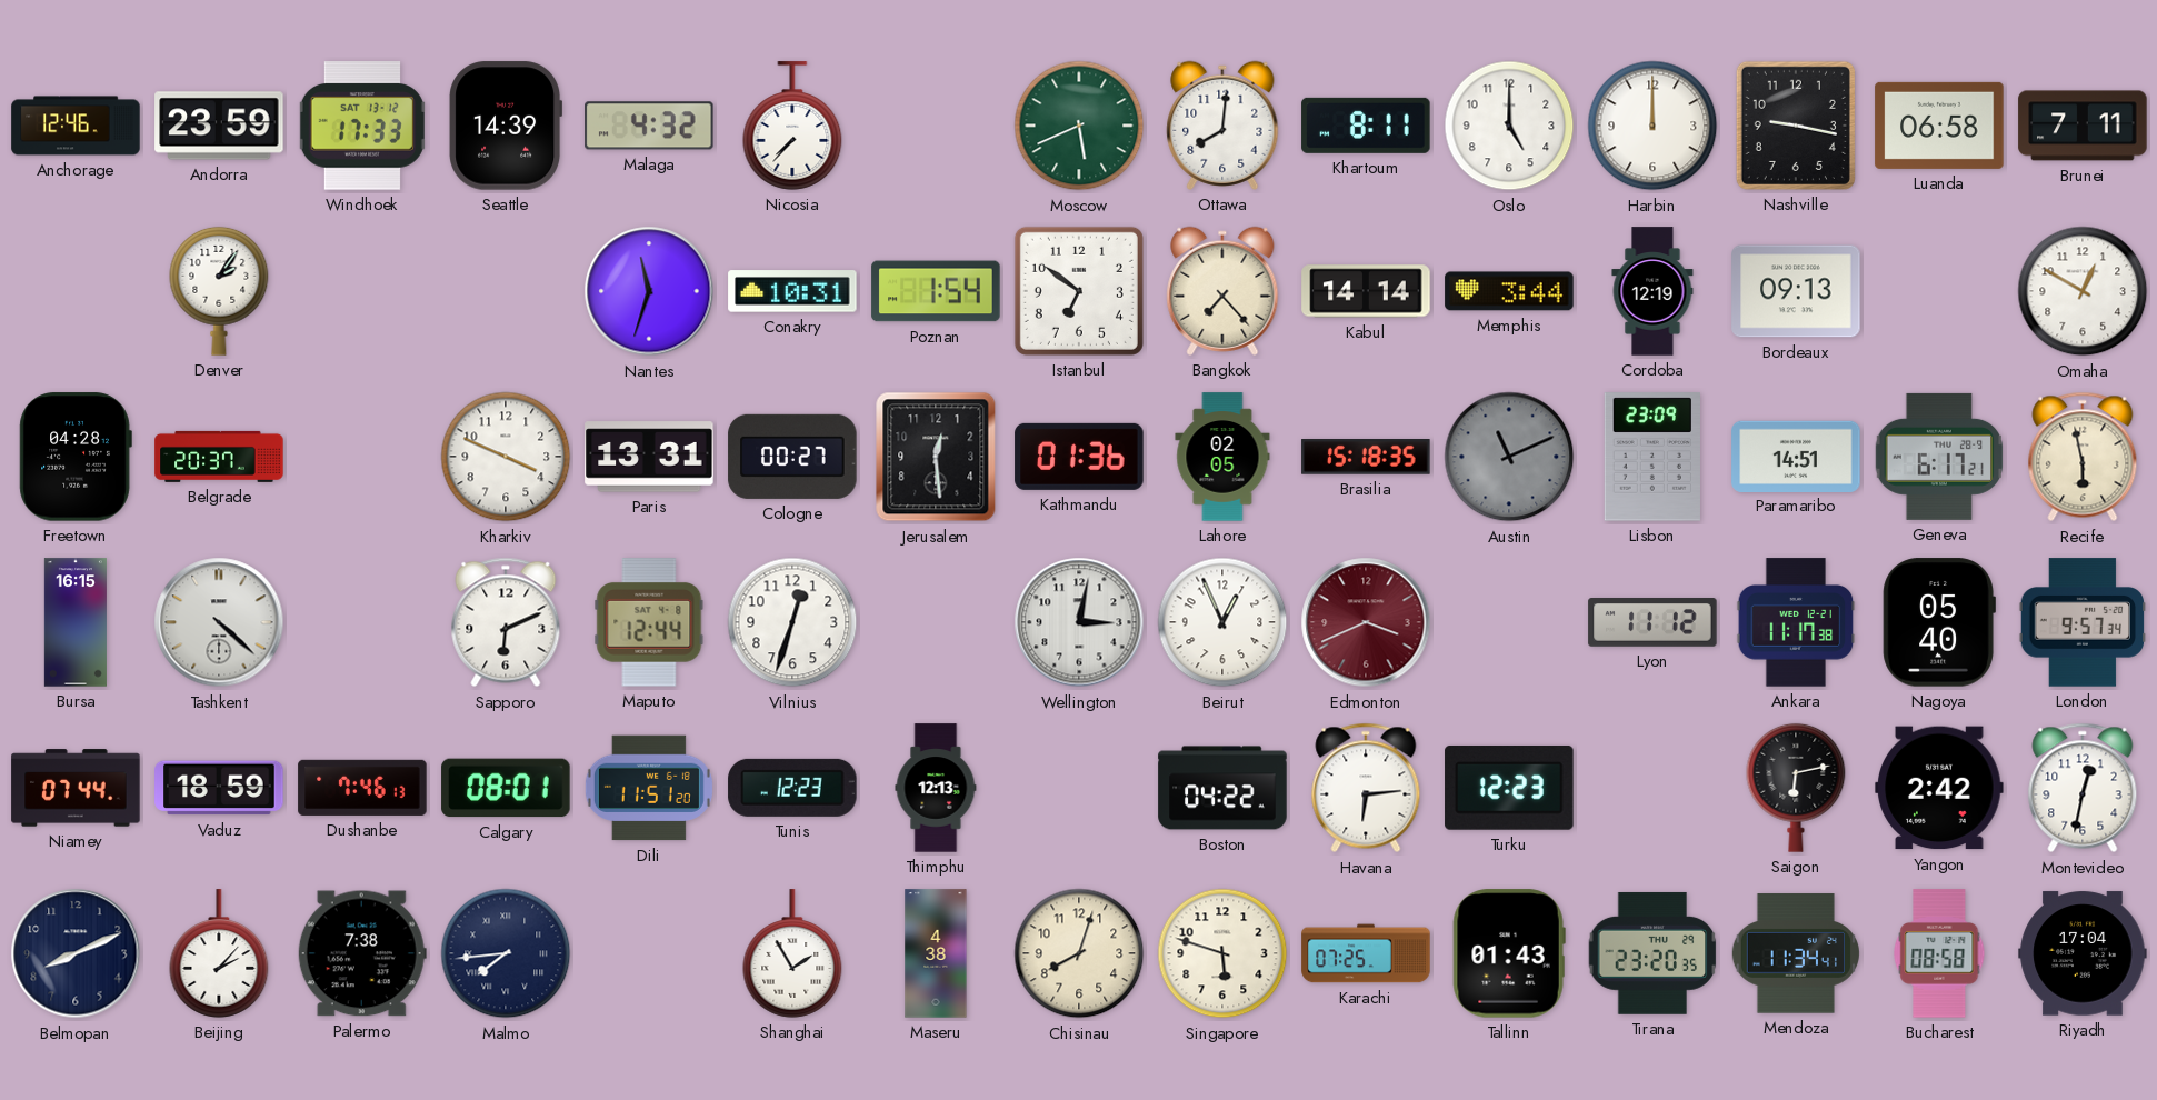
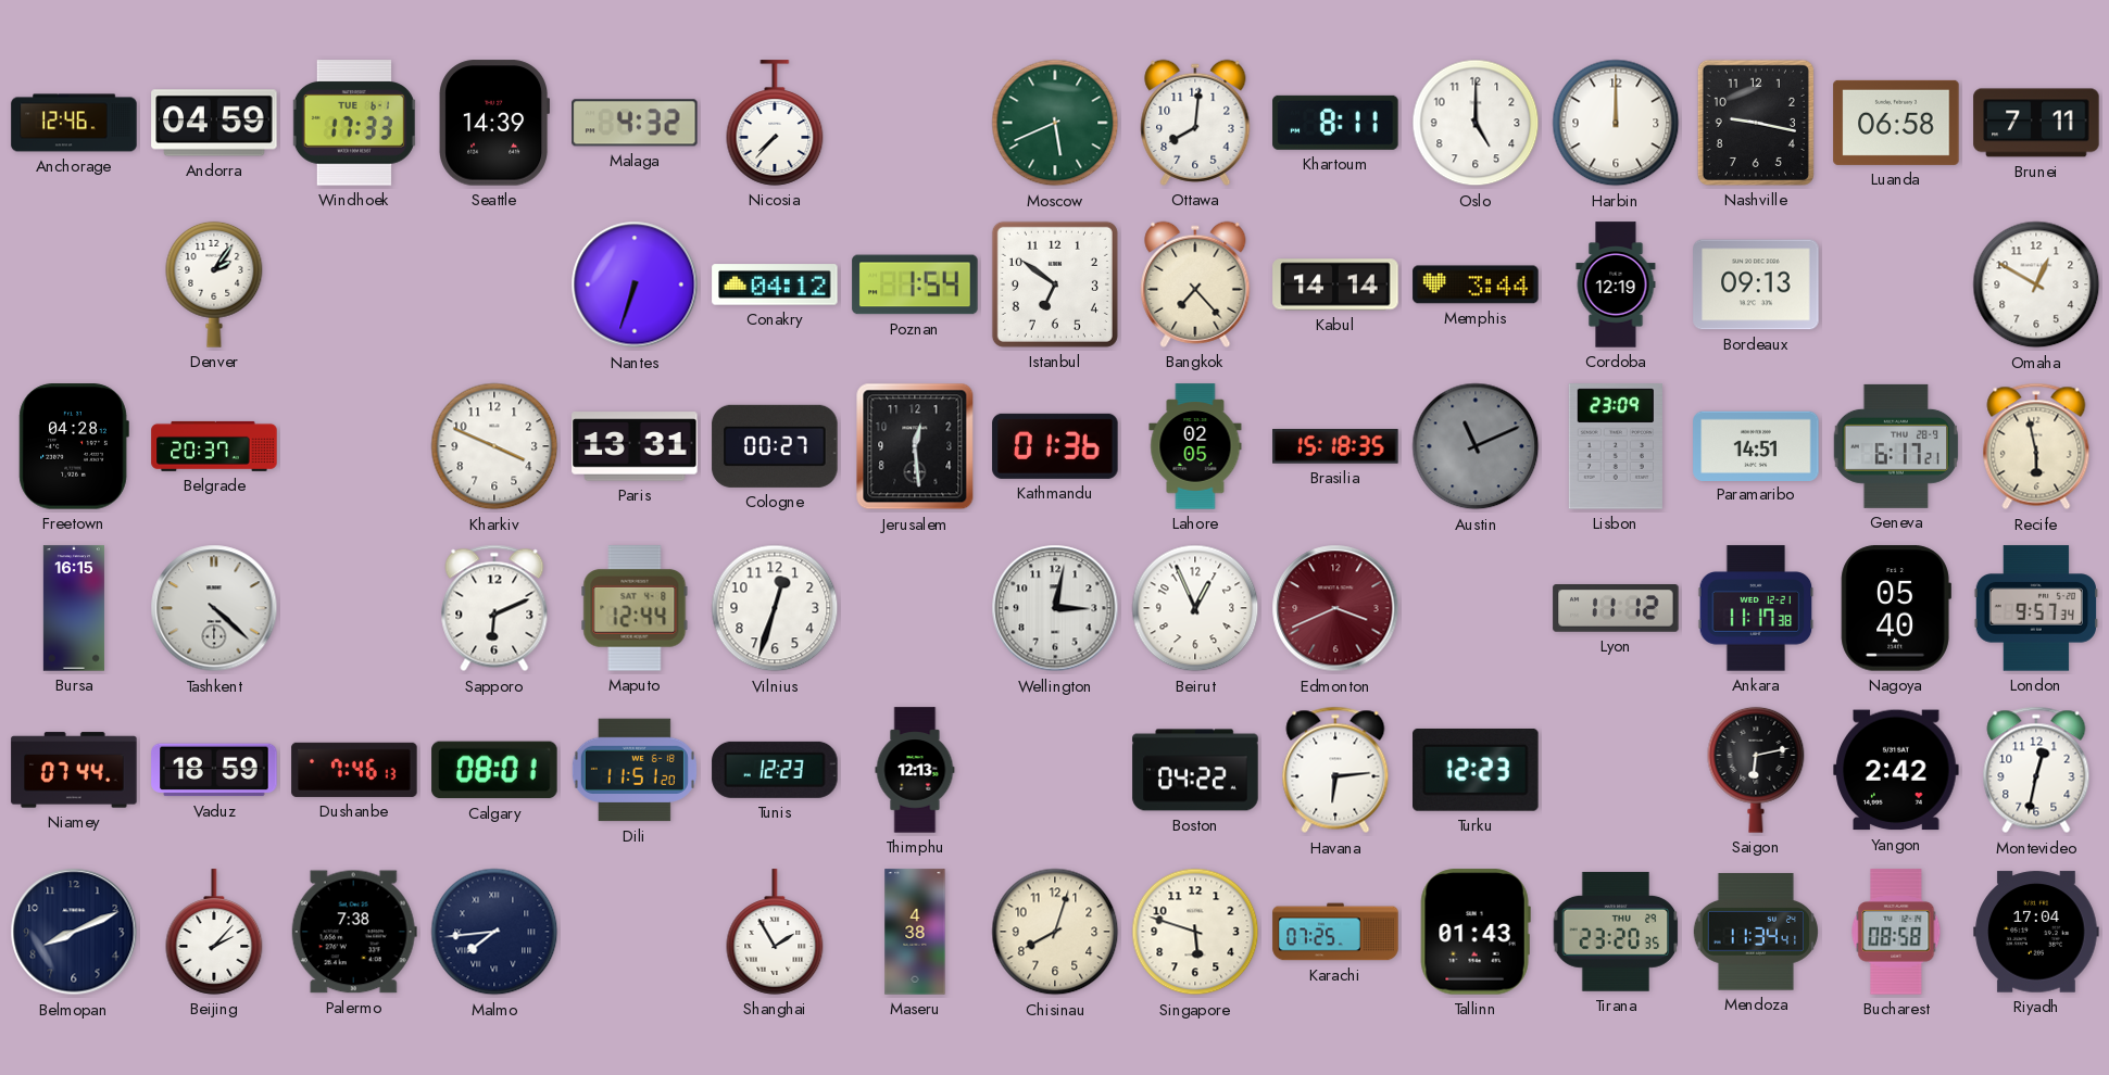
Andorra: 23:59 -> 04:59 (214, 123)
Windhoek date: SAT 13-12 -> TUE 6-1 (354, 123)
Nantes: 11:33 -> 6:33 (635, 284)
Conakry: 10:31 -> 04:12 (775, 284)
